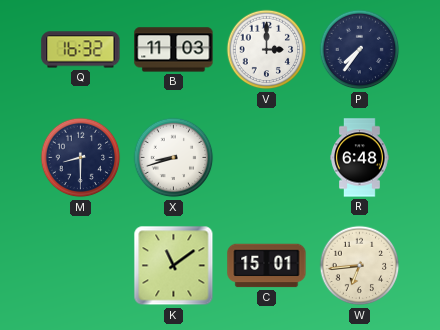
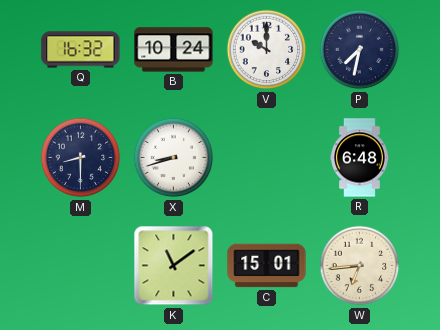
B: 11:03 -> 10:24 (174, 50)
V: 3:00 -> 10:00 (267, 50)
P: 7:36 -> 7:32 (360, 50)
